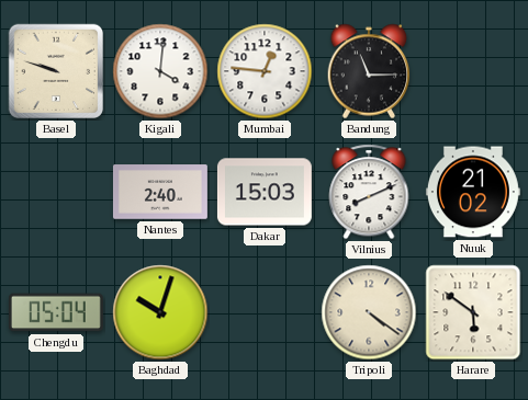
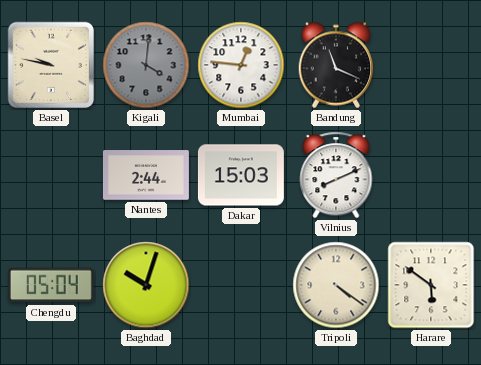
Basel: 9:48 -> 9:47 (51, 65)
Kigali dial: white -> grey (146, 65)
Bandung: 11:15 -> 11:19 (336, 65)
Nantes: 2:40 -> 2:44 (146, 175)
Nuuk: 21:02 -> none (473, 192)
